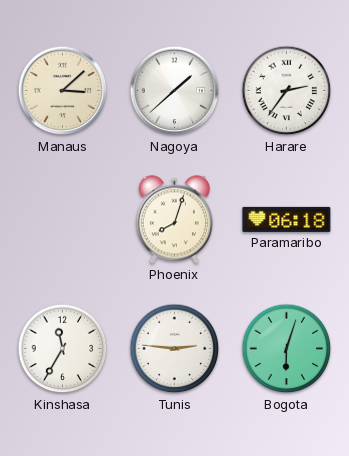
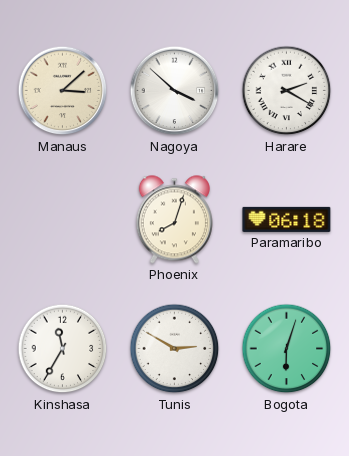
Nagoya: 1:38 -> 3:52 (175, 91)
Harare: 2:36 -> 2:20 (287, 91)
Tunis: 2:46 -> 2:50 (175, 349)
